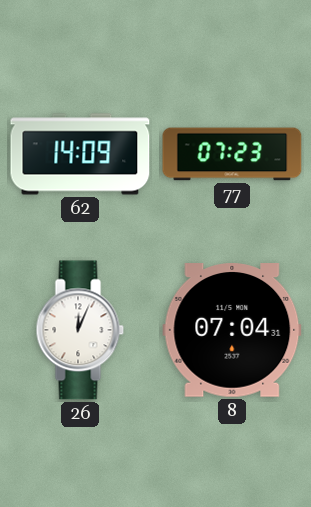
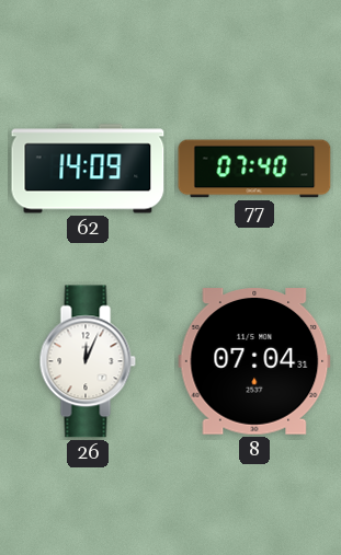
77: 07:23 -> 07:40 (254, 169)
